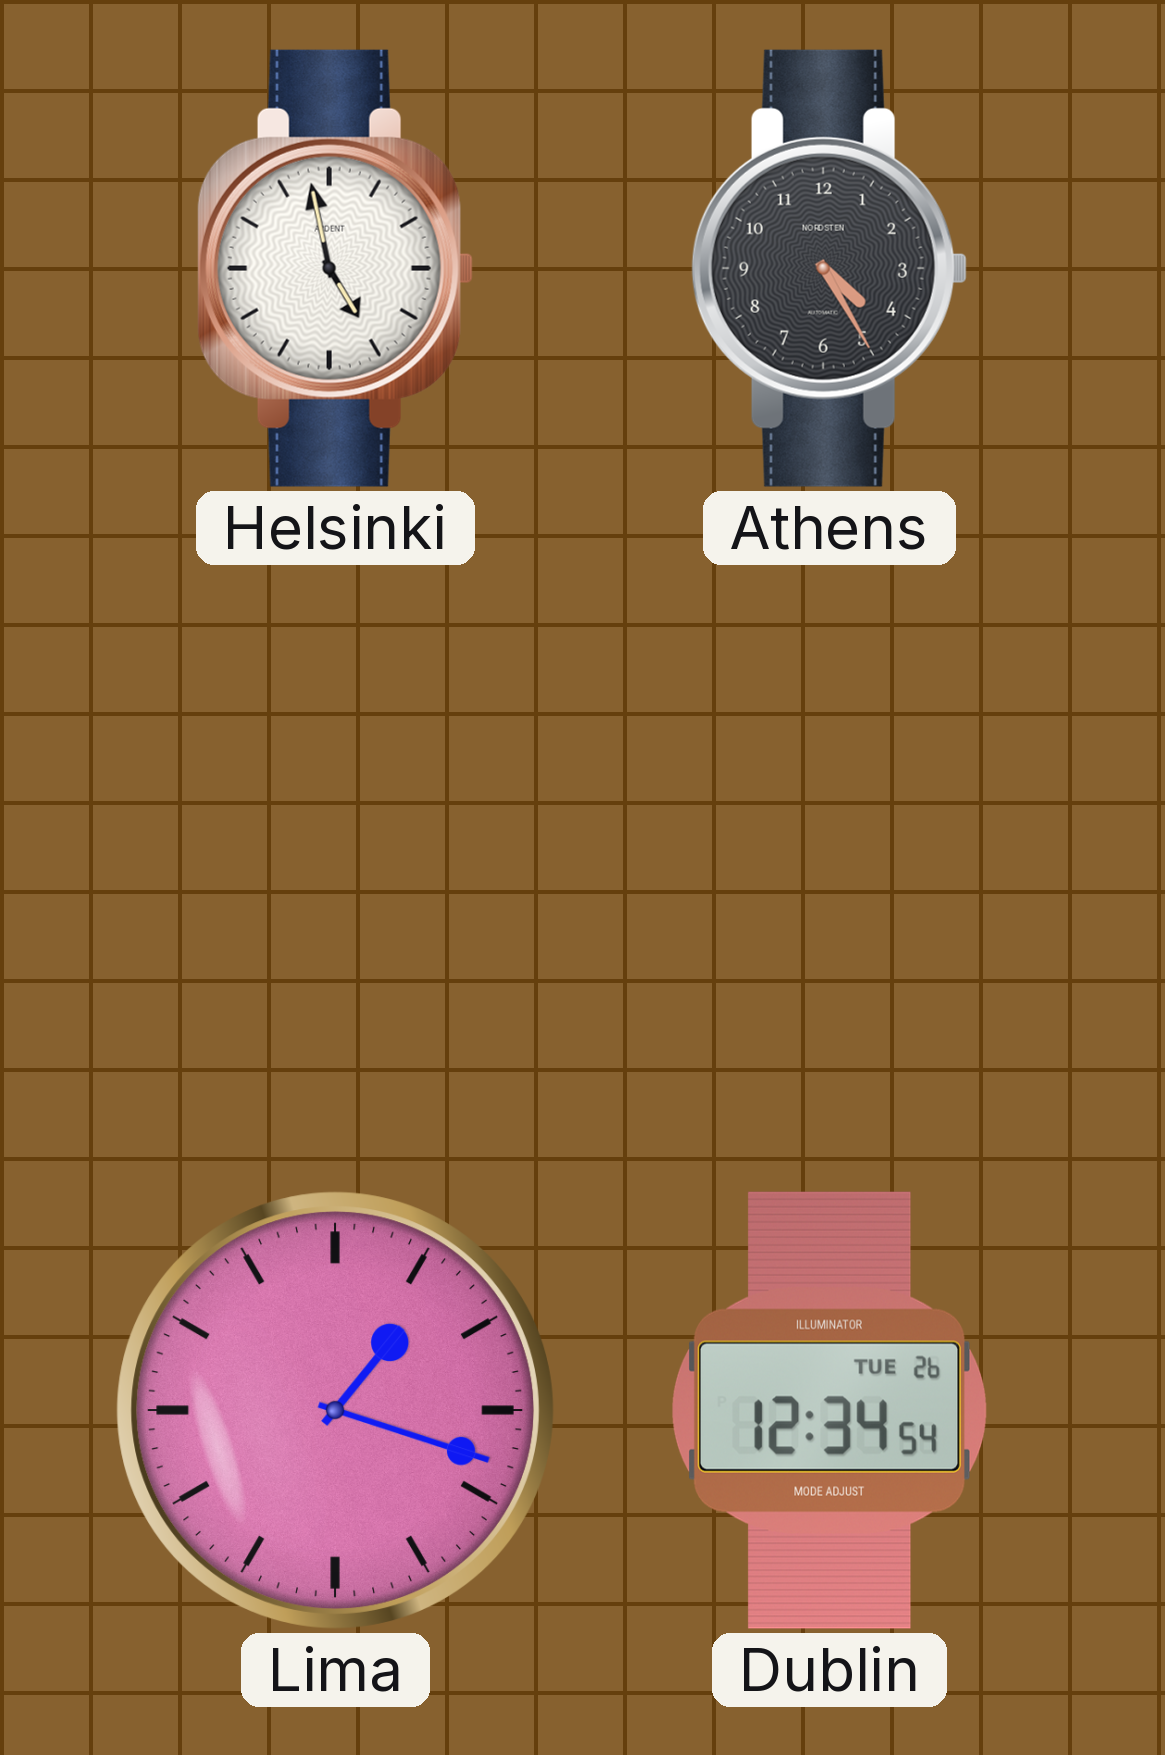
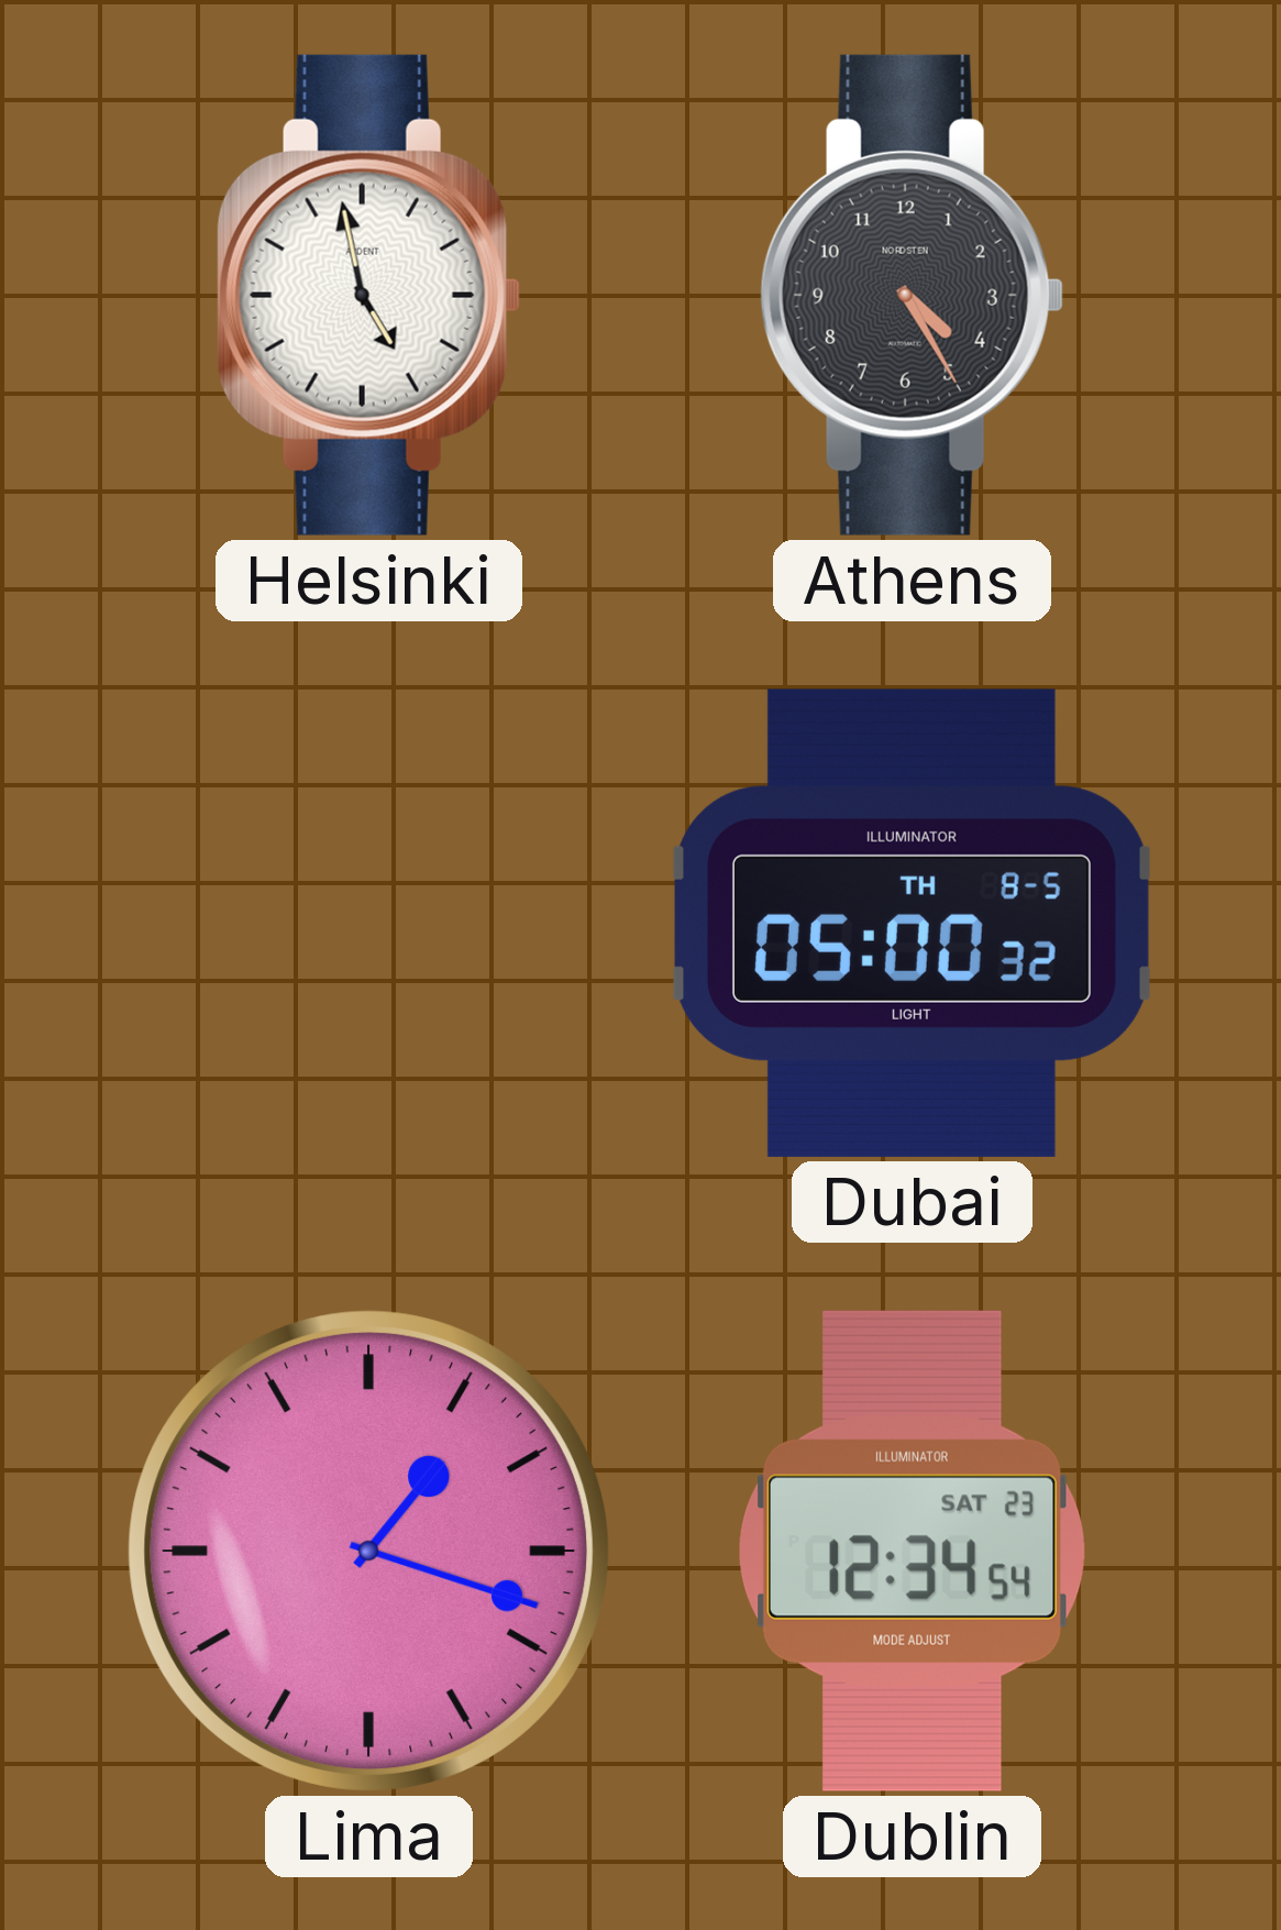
Dubai: none -> 05:00 (912, 923)
Dublin date: TUE 26 -> SAT 23 (912, 1551)
